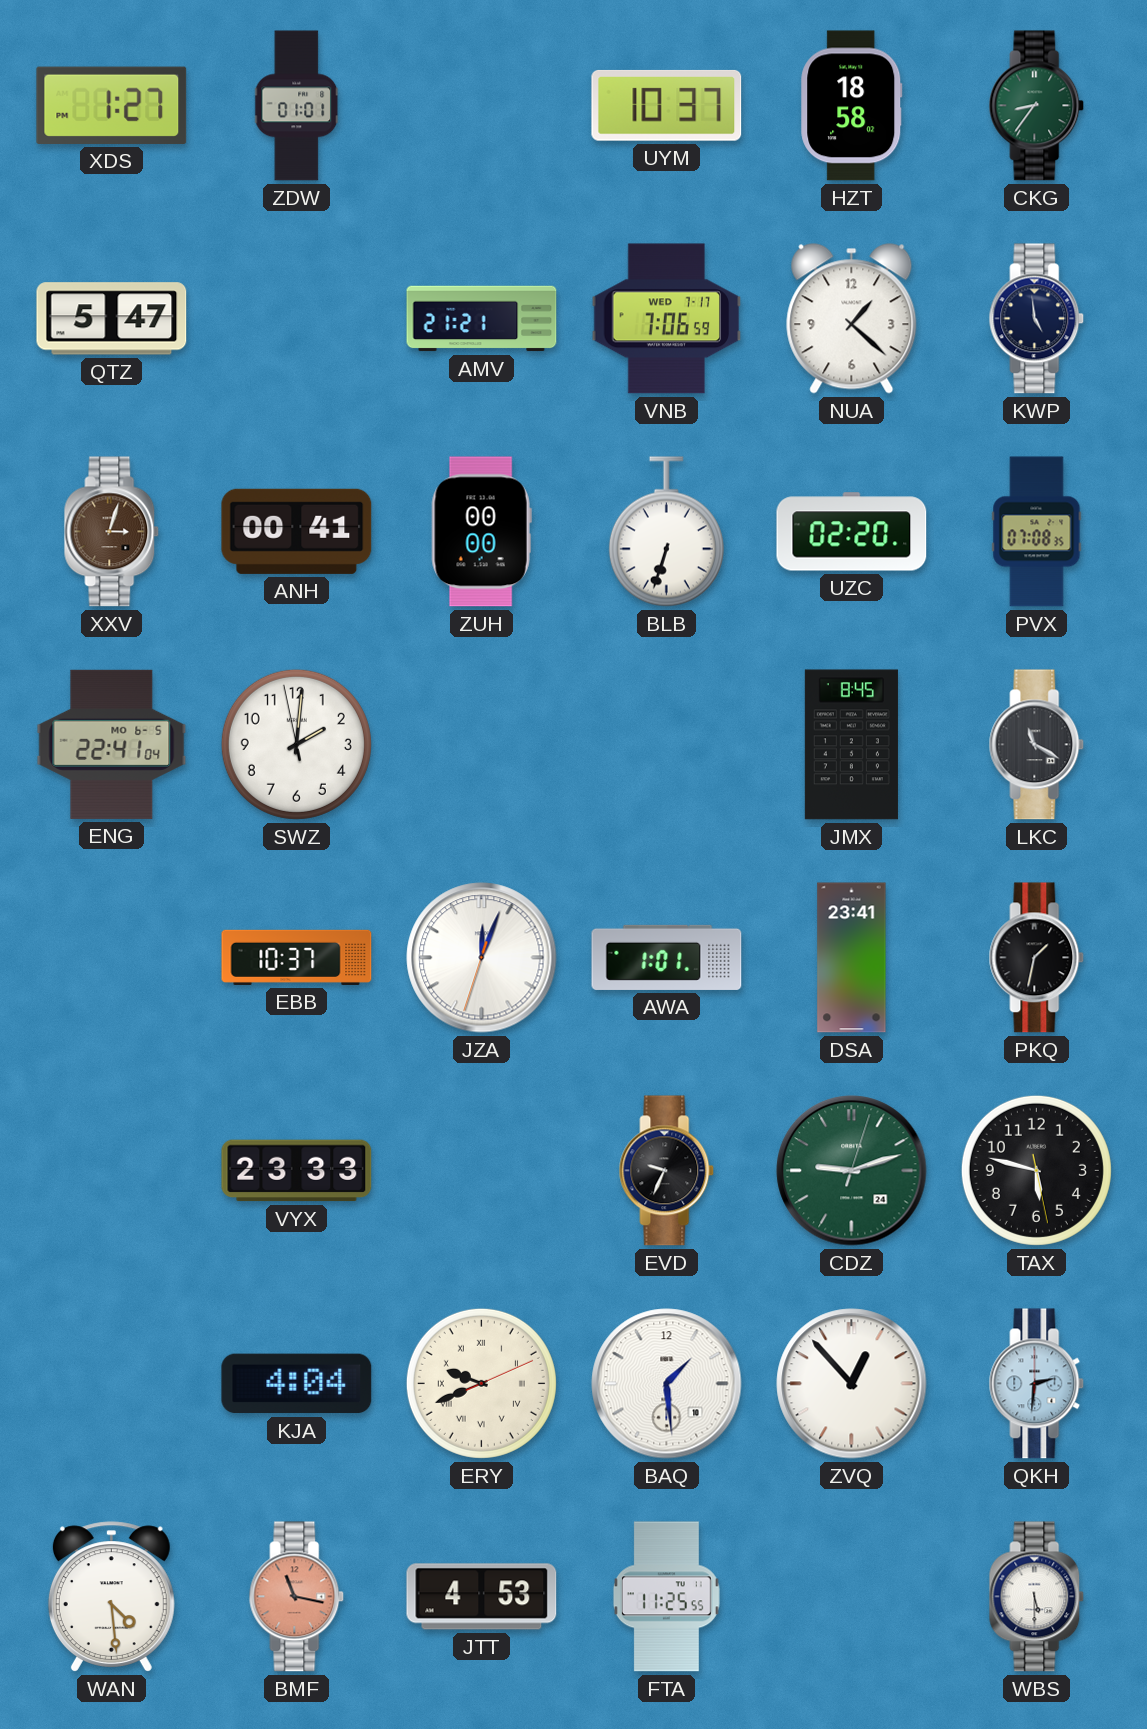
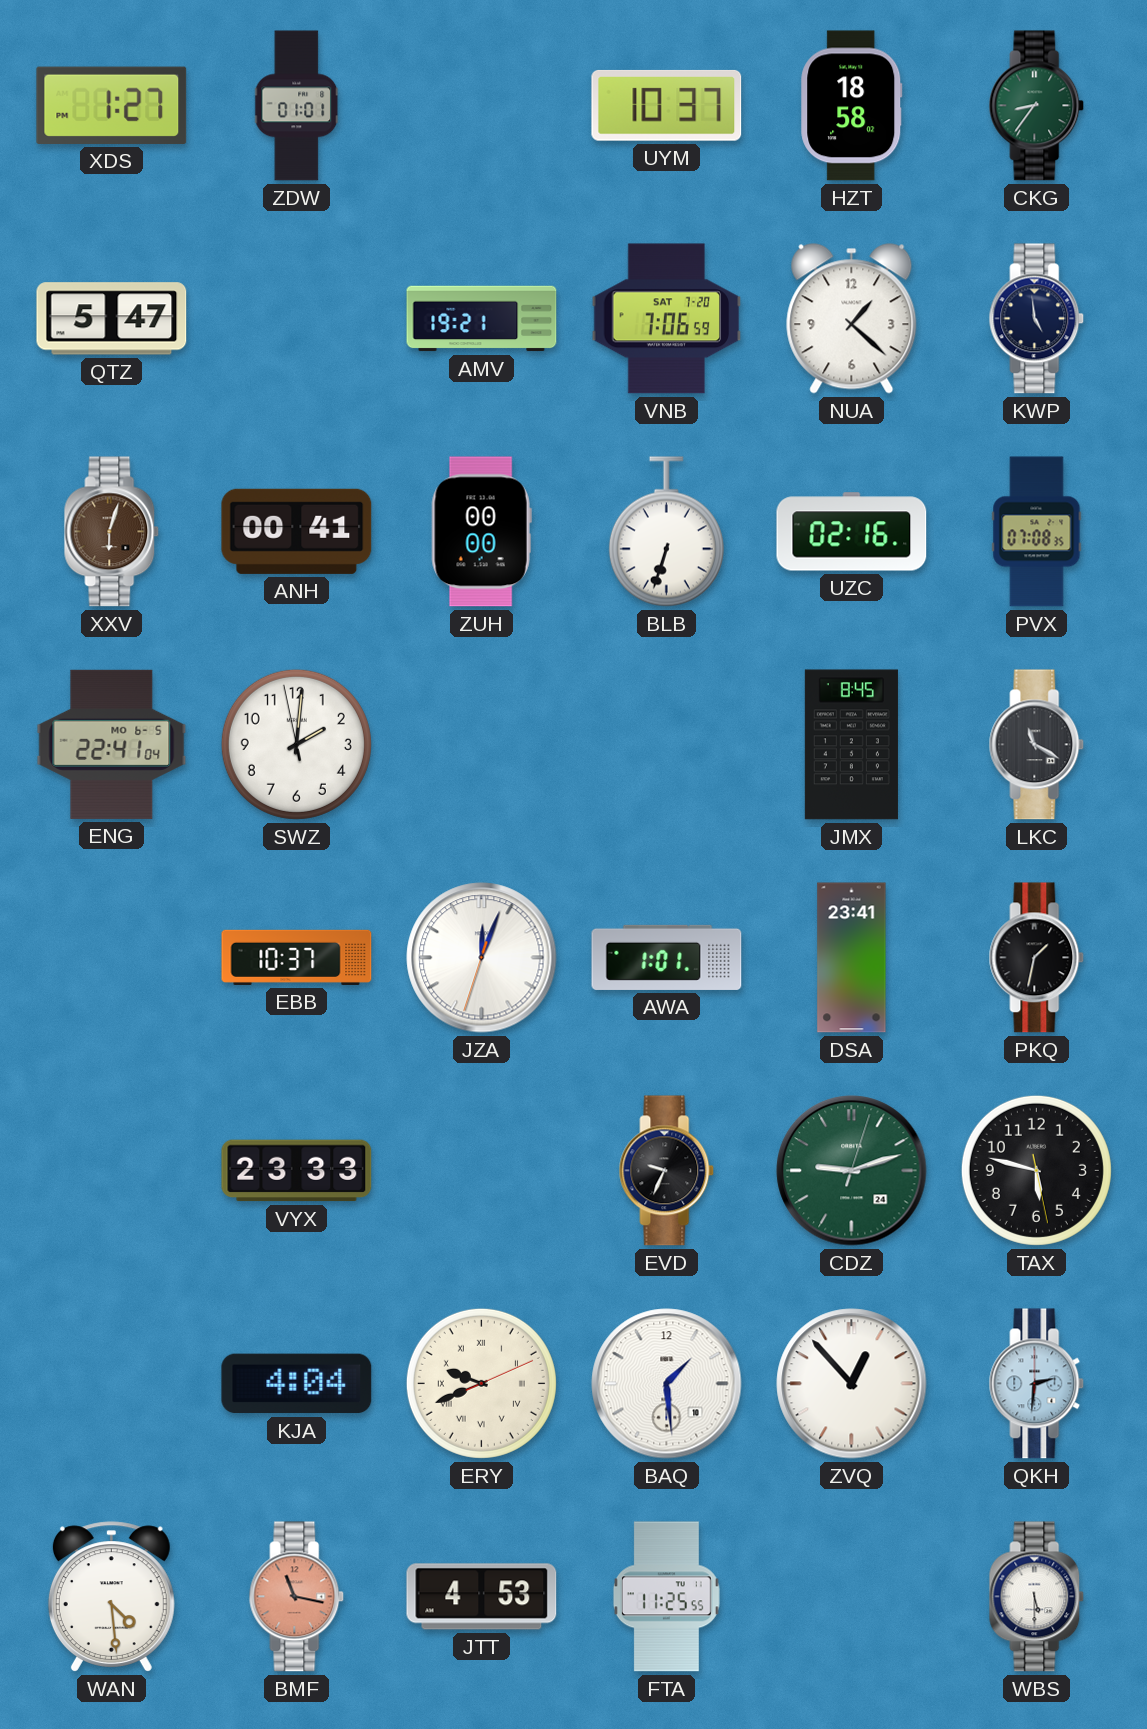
AMV: 21:21 -> 19:21 (482, 319)
VNB date: WED 7-17 -> SAT 7-20 (667, 319)
XXV: 3:03 -> 6:03 (112, 532)
UZC: 02:20 -> 02:16 (852, 532)
